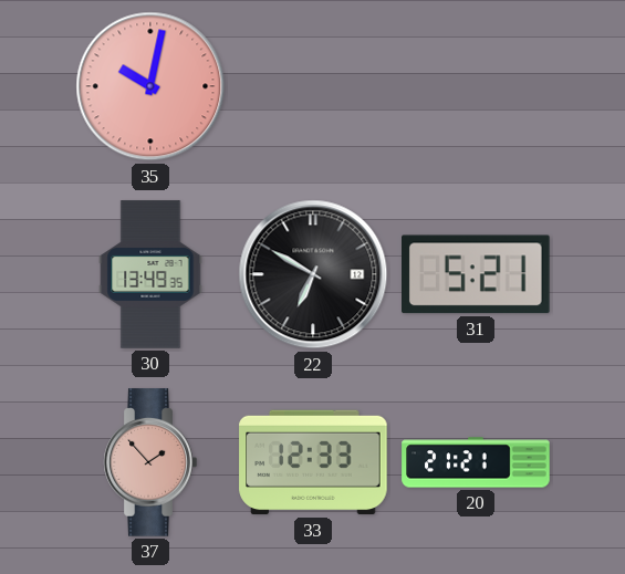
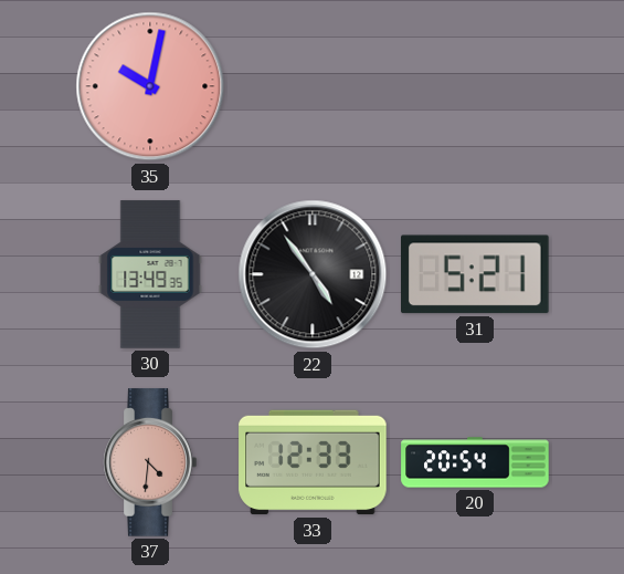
22: 6:50 -> 4:54 (313, 274)
37: 1:53 -> 4:31 (150, 462)
20: 21:21 -> 20:54 (475, 462)
